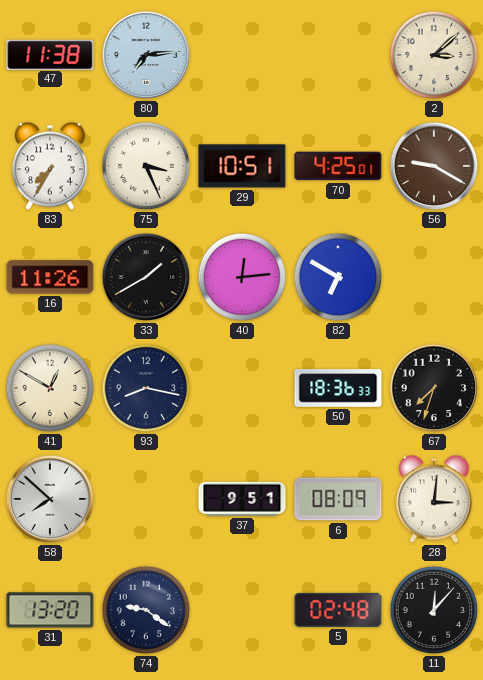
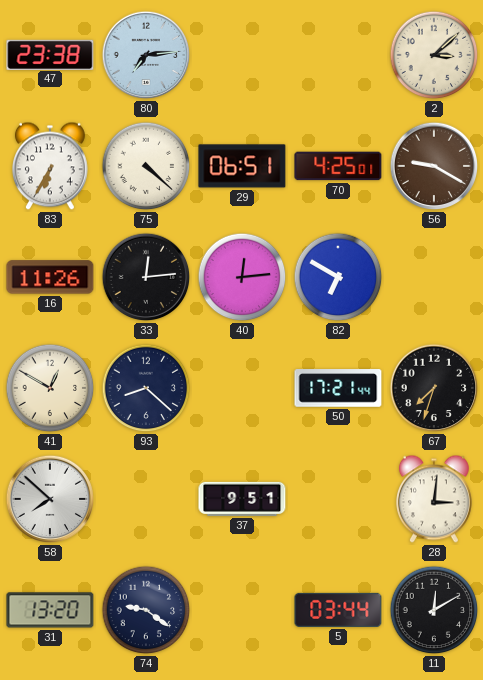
47: 11:38 -> 23:38 (50, 54)
83: 7:35 -> 6:35 (50, 166)
75: 3:26 -> 4:22 (146, 166)
29: 10:51 -> 06:51 (242, 166)
33: 1:40 -> 12:14 (146, 277)
93: 8:17 -> 8:22 (146, 388)
50: 18:36 -> 17:21 (338, 388)
6: 08:09 -> none (338, 499)
5: 02:48 -> 03:44 (338, 610)
11: 12:07 -> 12:10 (434, 610)
